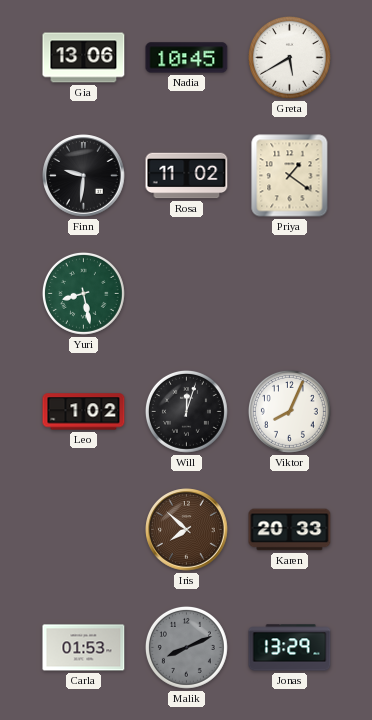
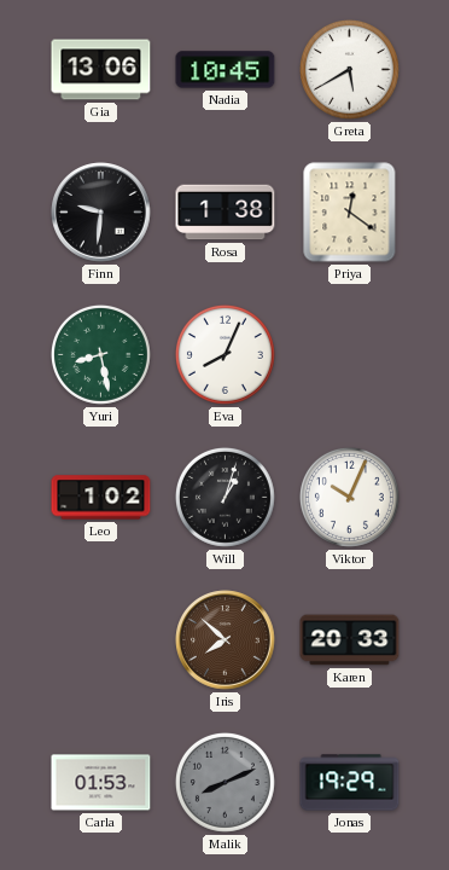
Rosa: 11:02 -> 1:38 (226, 213)
Priya: 1:21 -> 12:21 (350, 213)
Eva: none -> 8:04 (224, 354)
Will: 12:03 -> 1:03 (224, 497)
Viktor: 8:04 -> 10:04 (349, 497)
Jonas: 13:29 -> 19:29 (350, 783)
